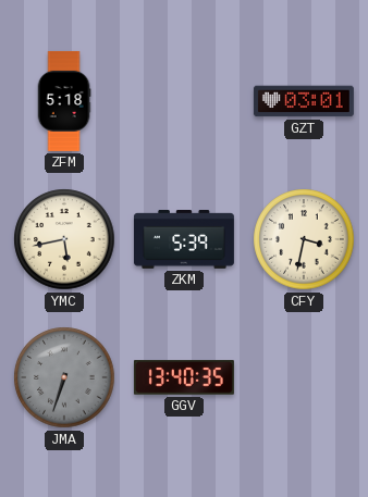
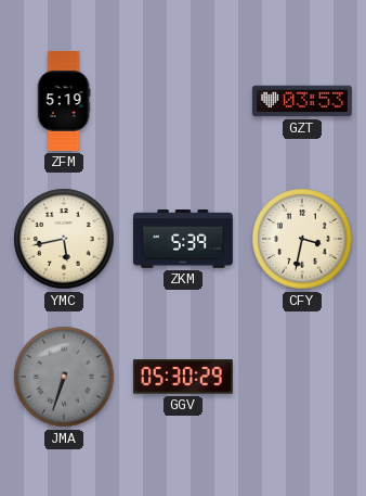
ZFM: 5:18 -> 5:19 (64, 101)
GZT: 03:01 -> 03:53 (302, 101)
GGV: 13:40 -> 05:30 (183, 377)
